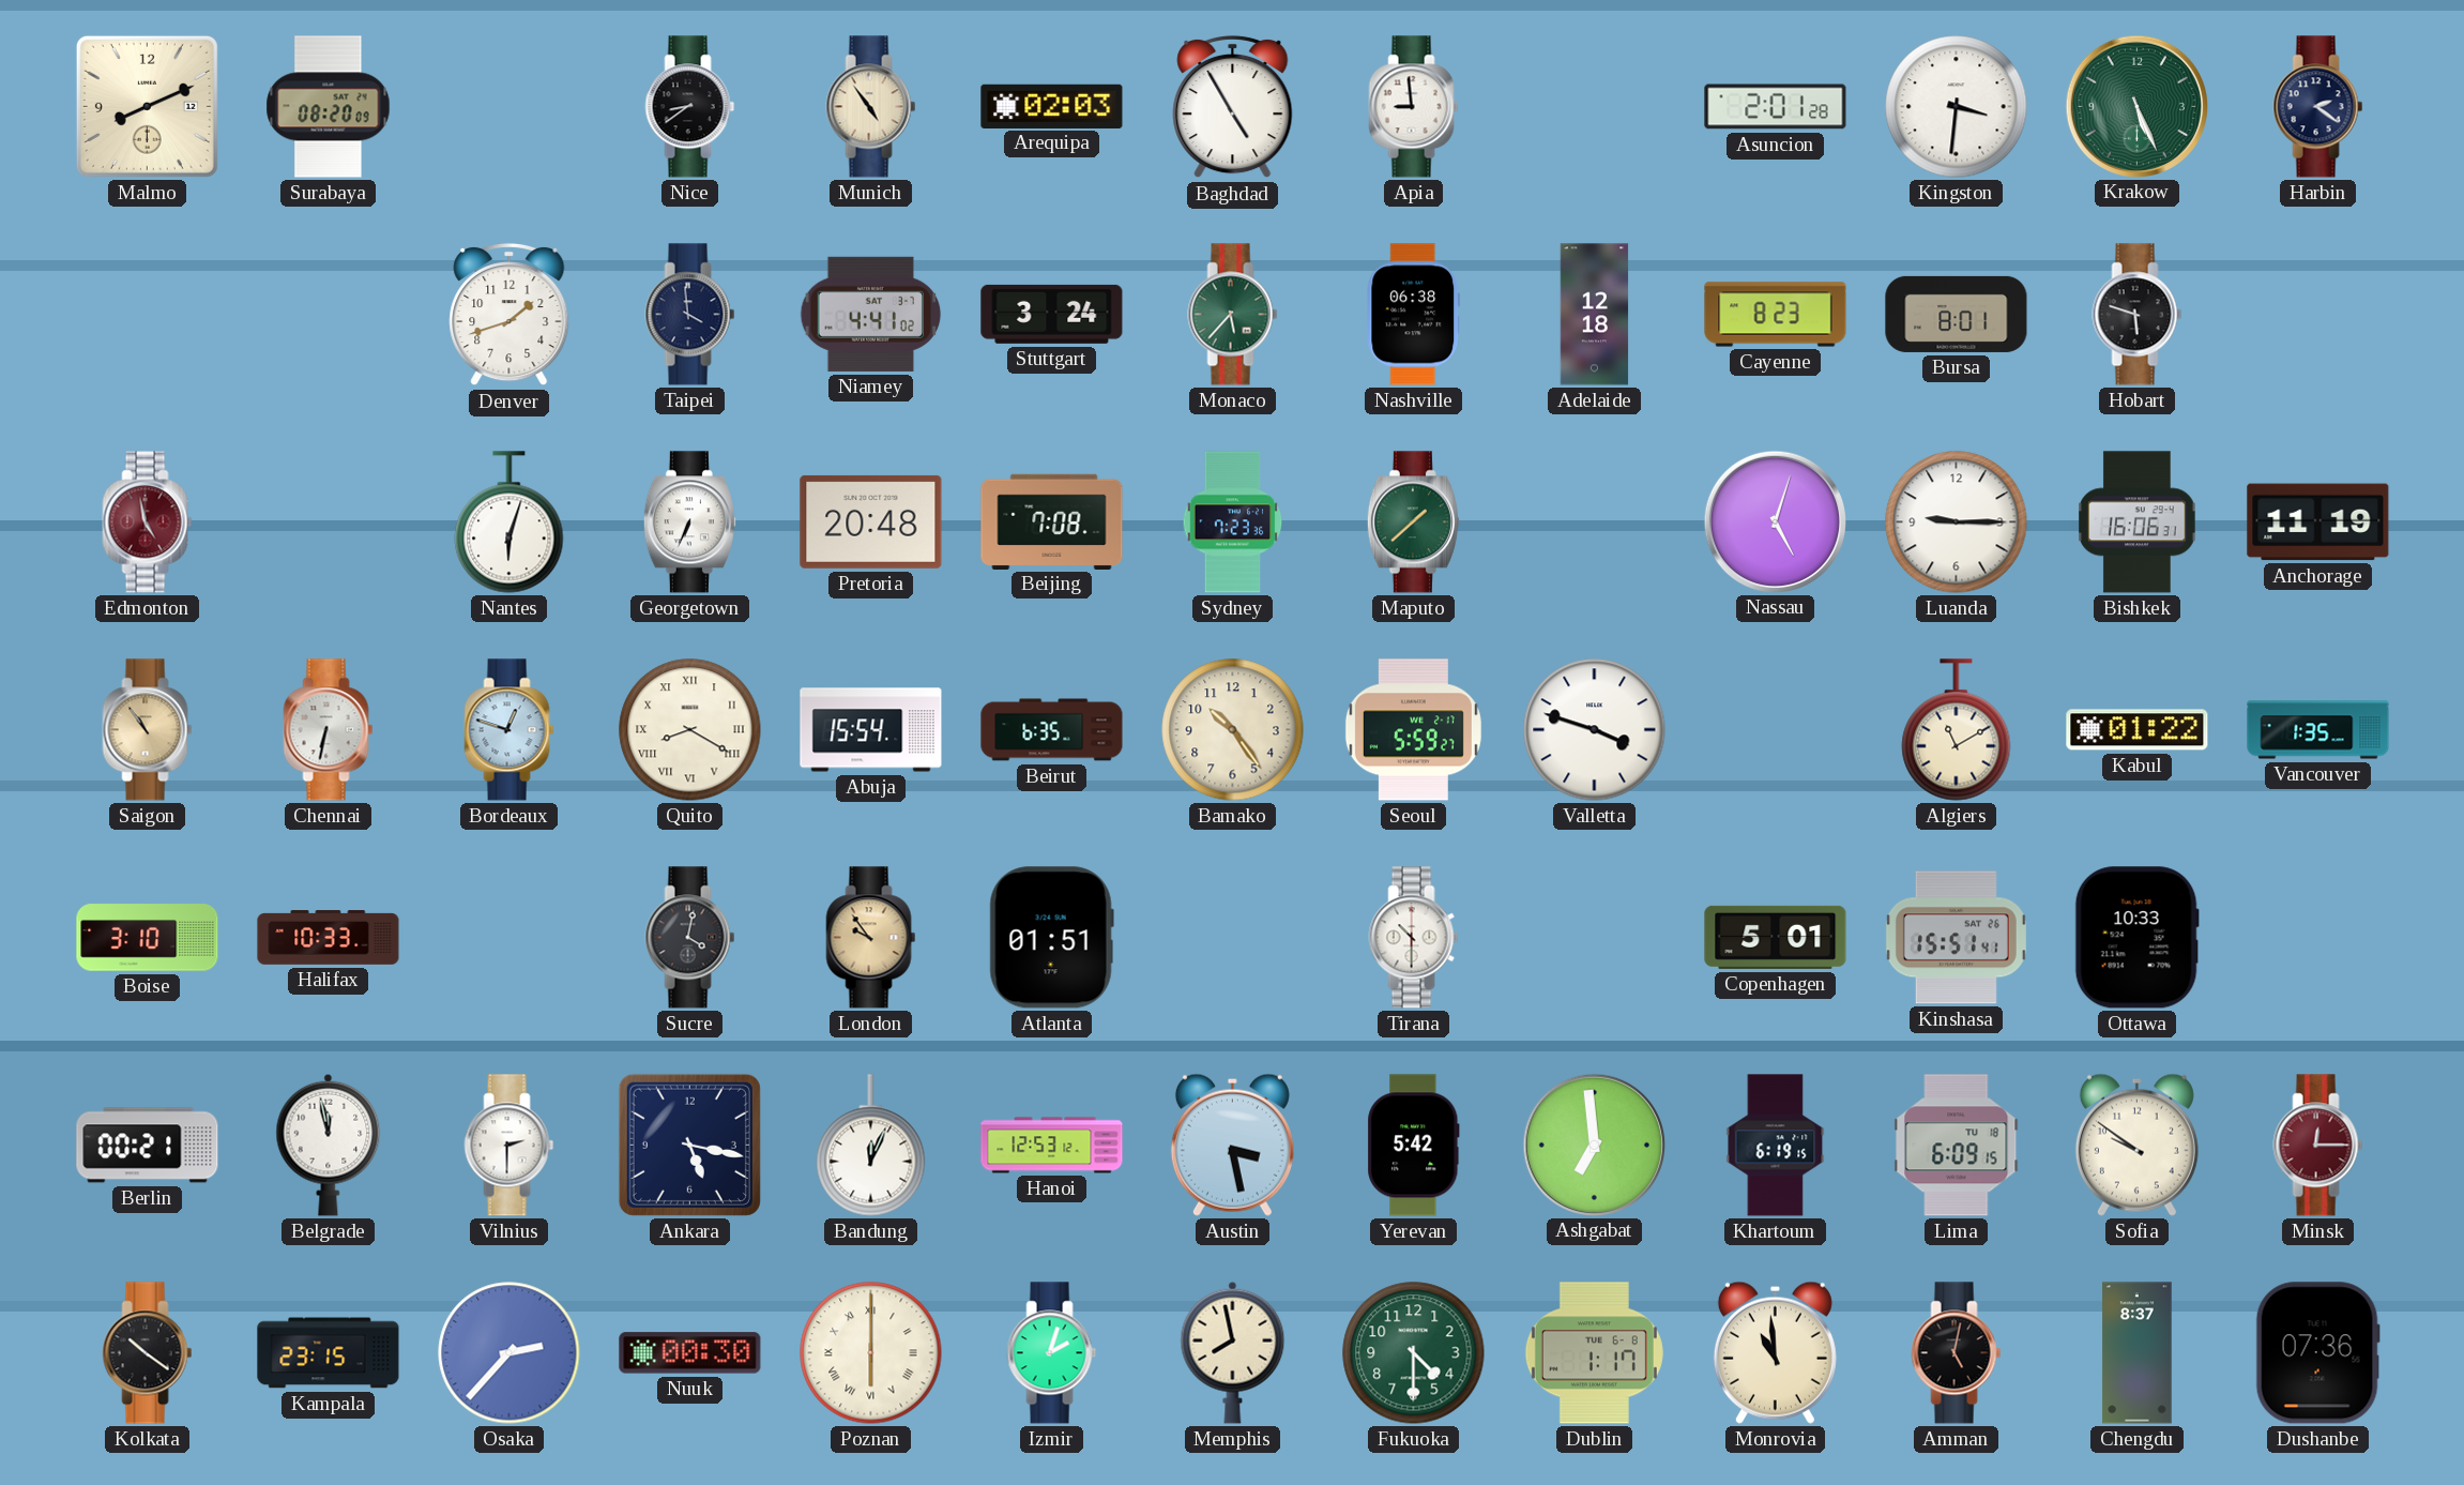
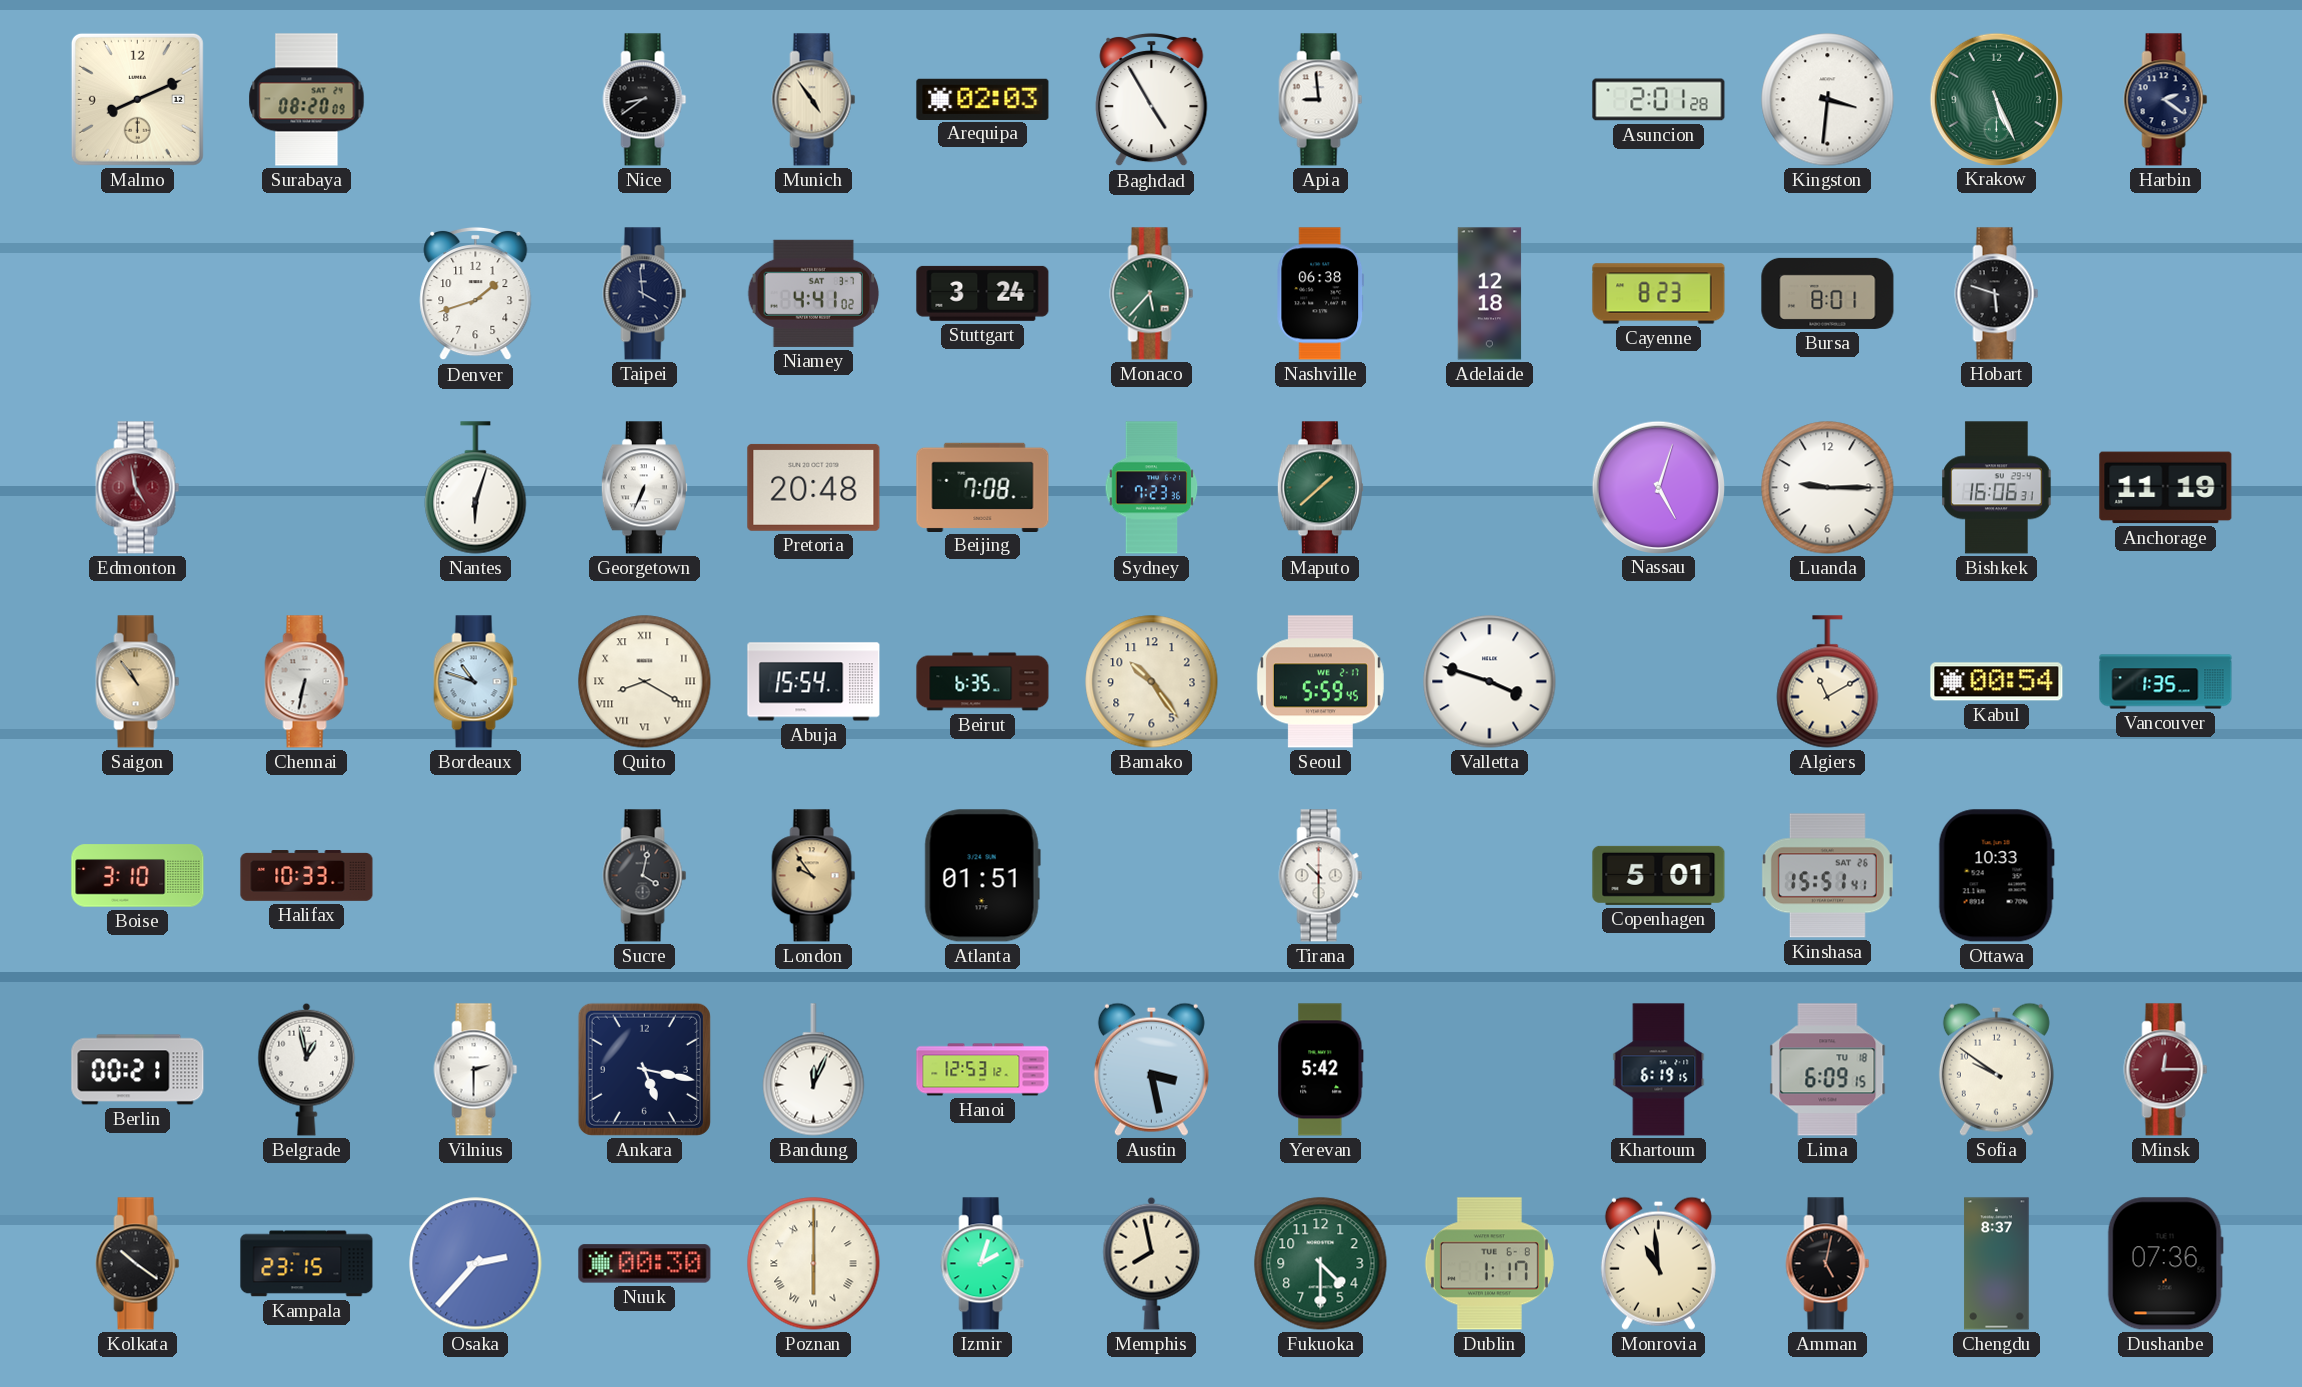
Bordeaux: 12:48 -> 10:48 (476, 682)
Seoul: 5:59:27 -> 5:59:45 (1320, 682)
Kabul: 01:22 -> 00:54 (1997, 682)
Belgrade: 11:58 -> 12:58 (307, 1069)
Ashgabat: 6:59 -> none (1594, 1145)
